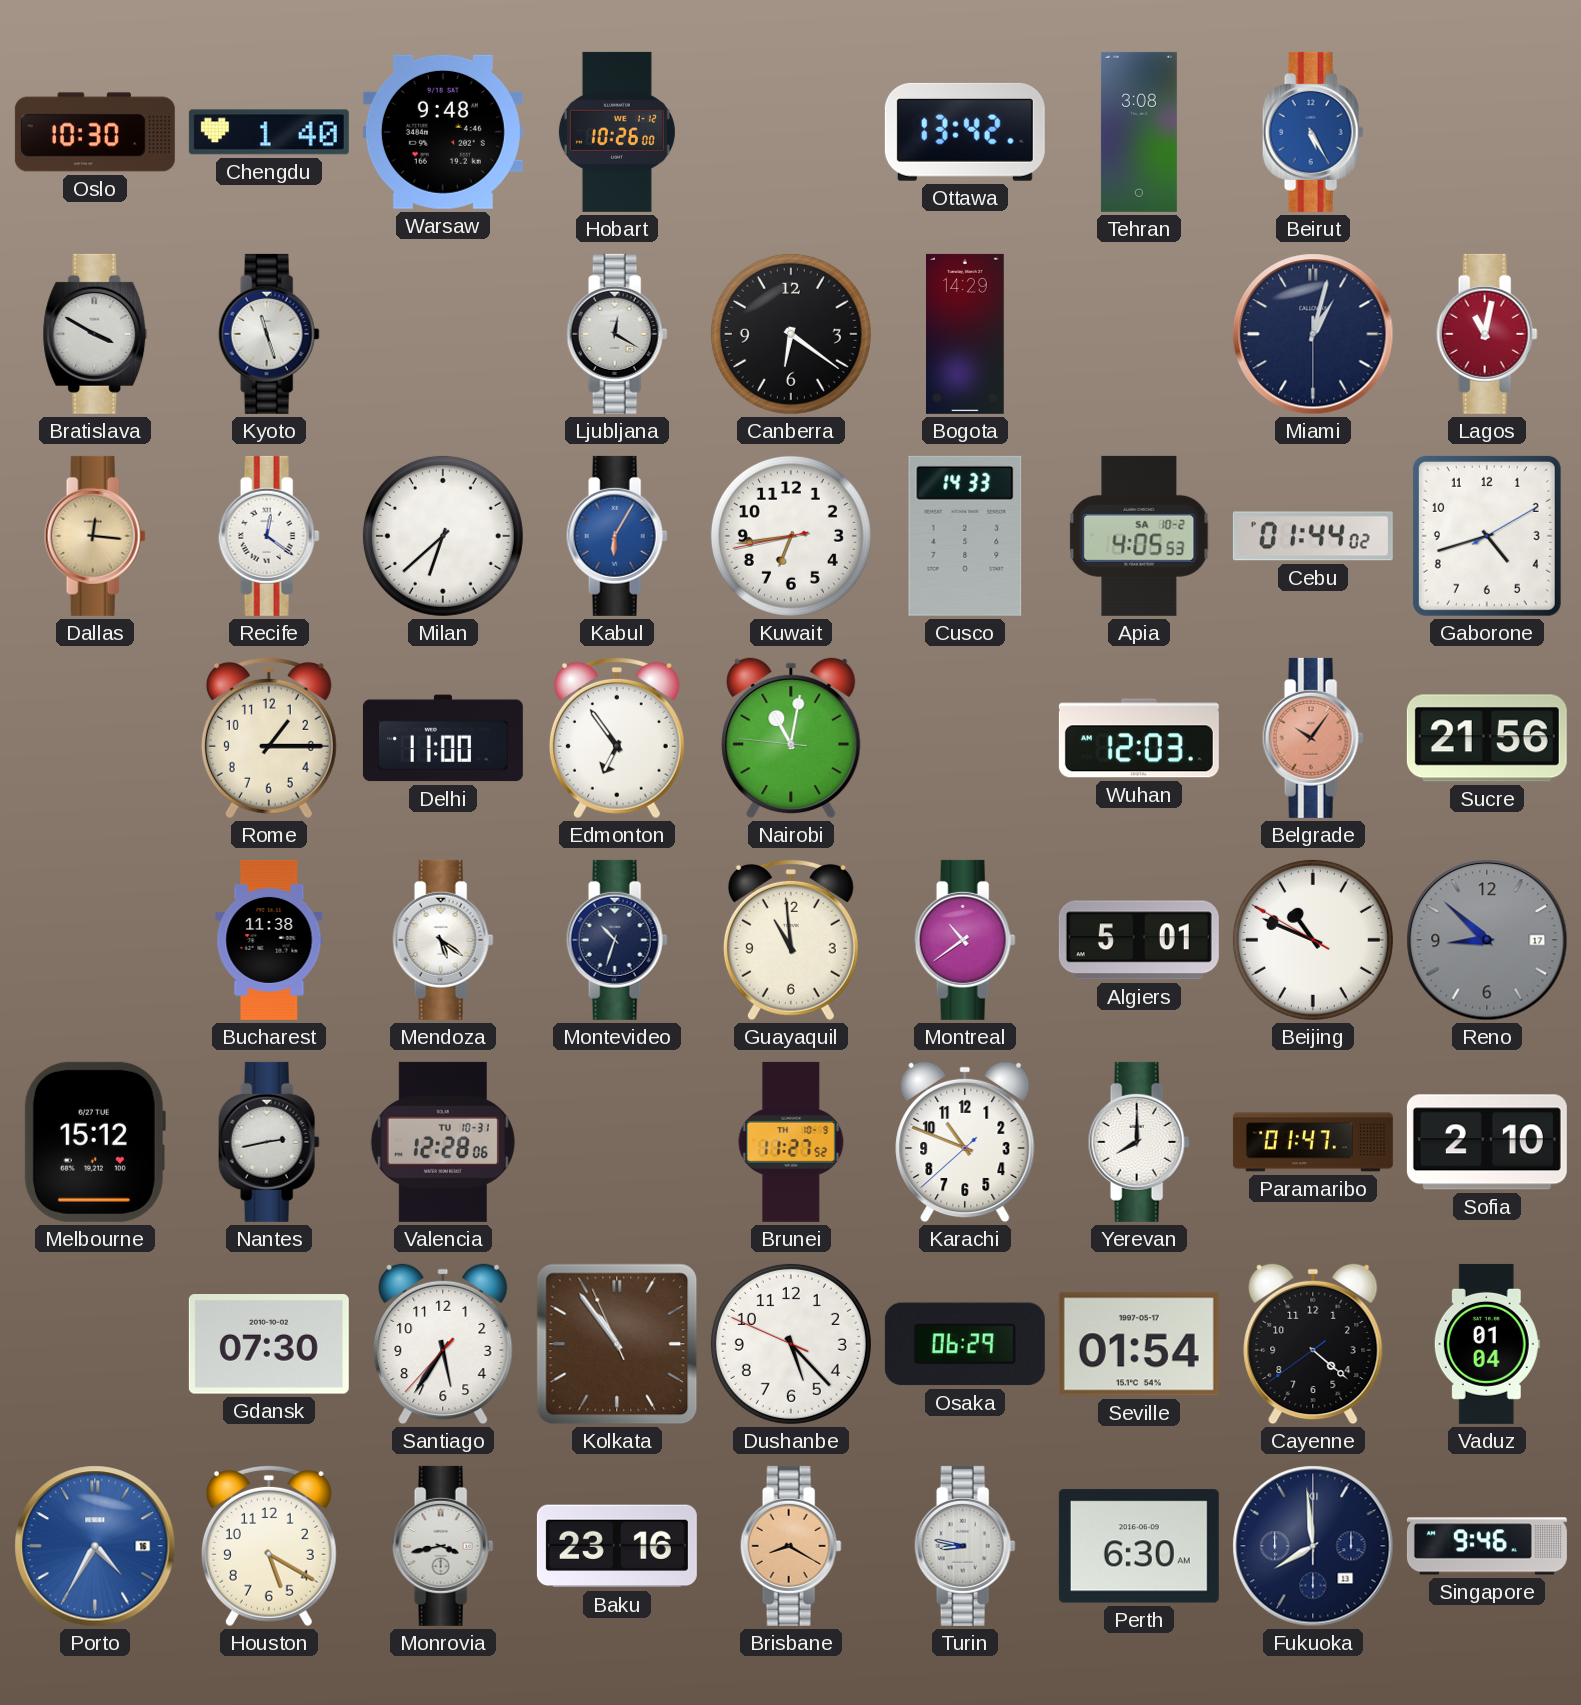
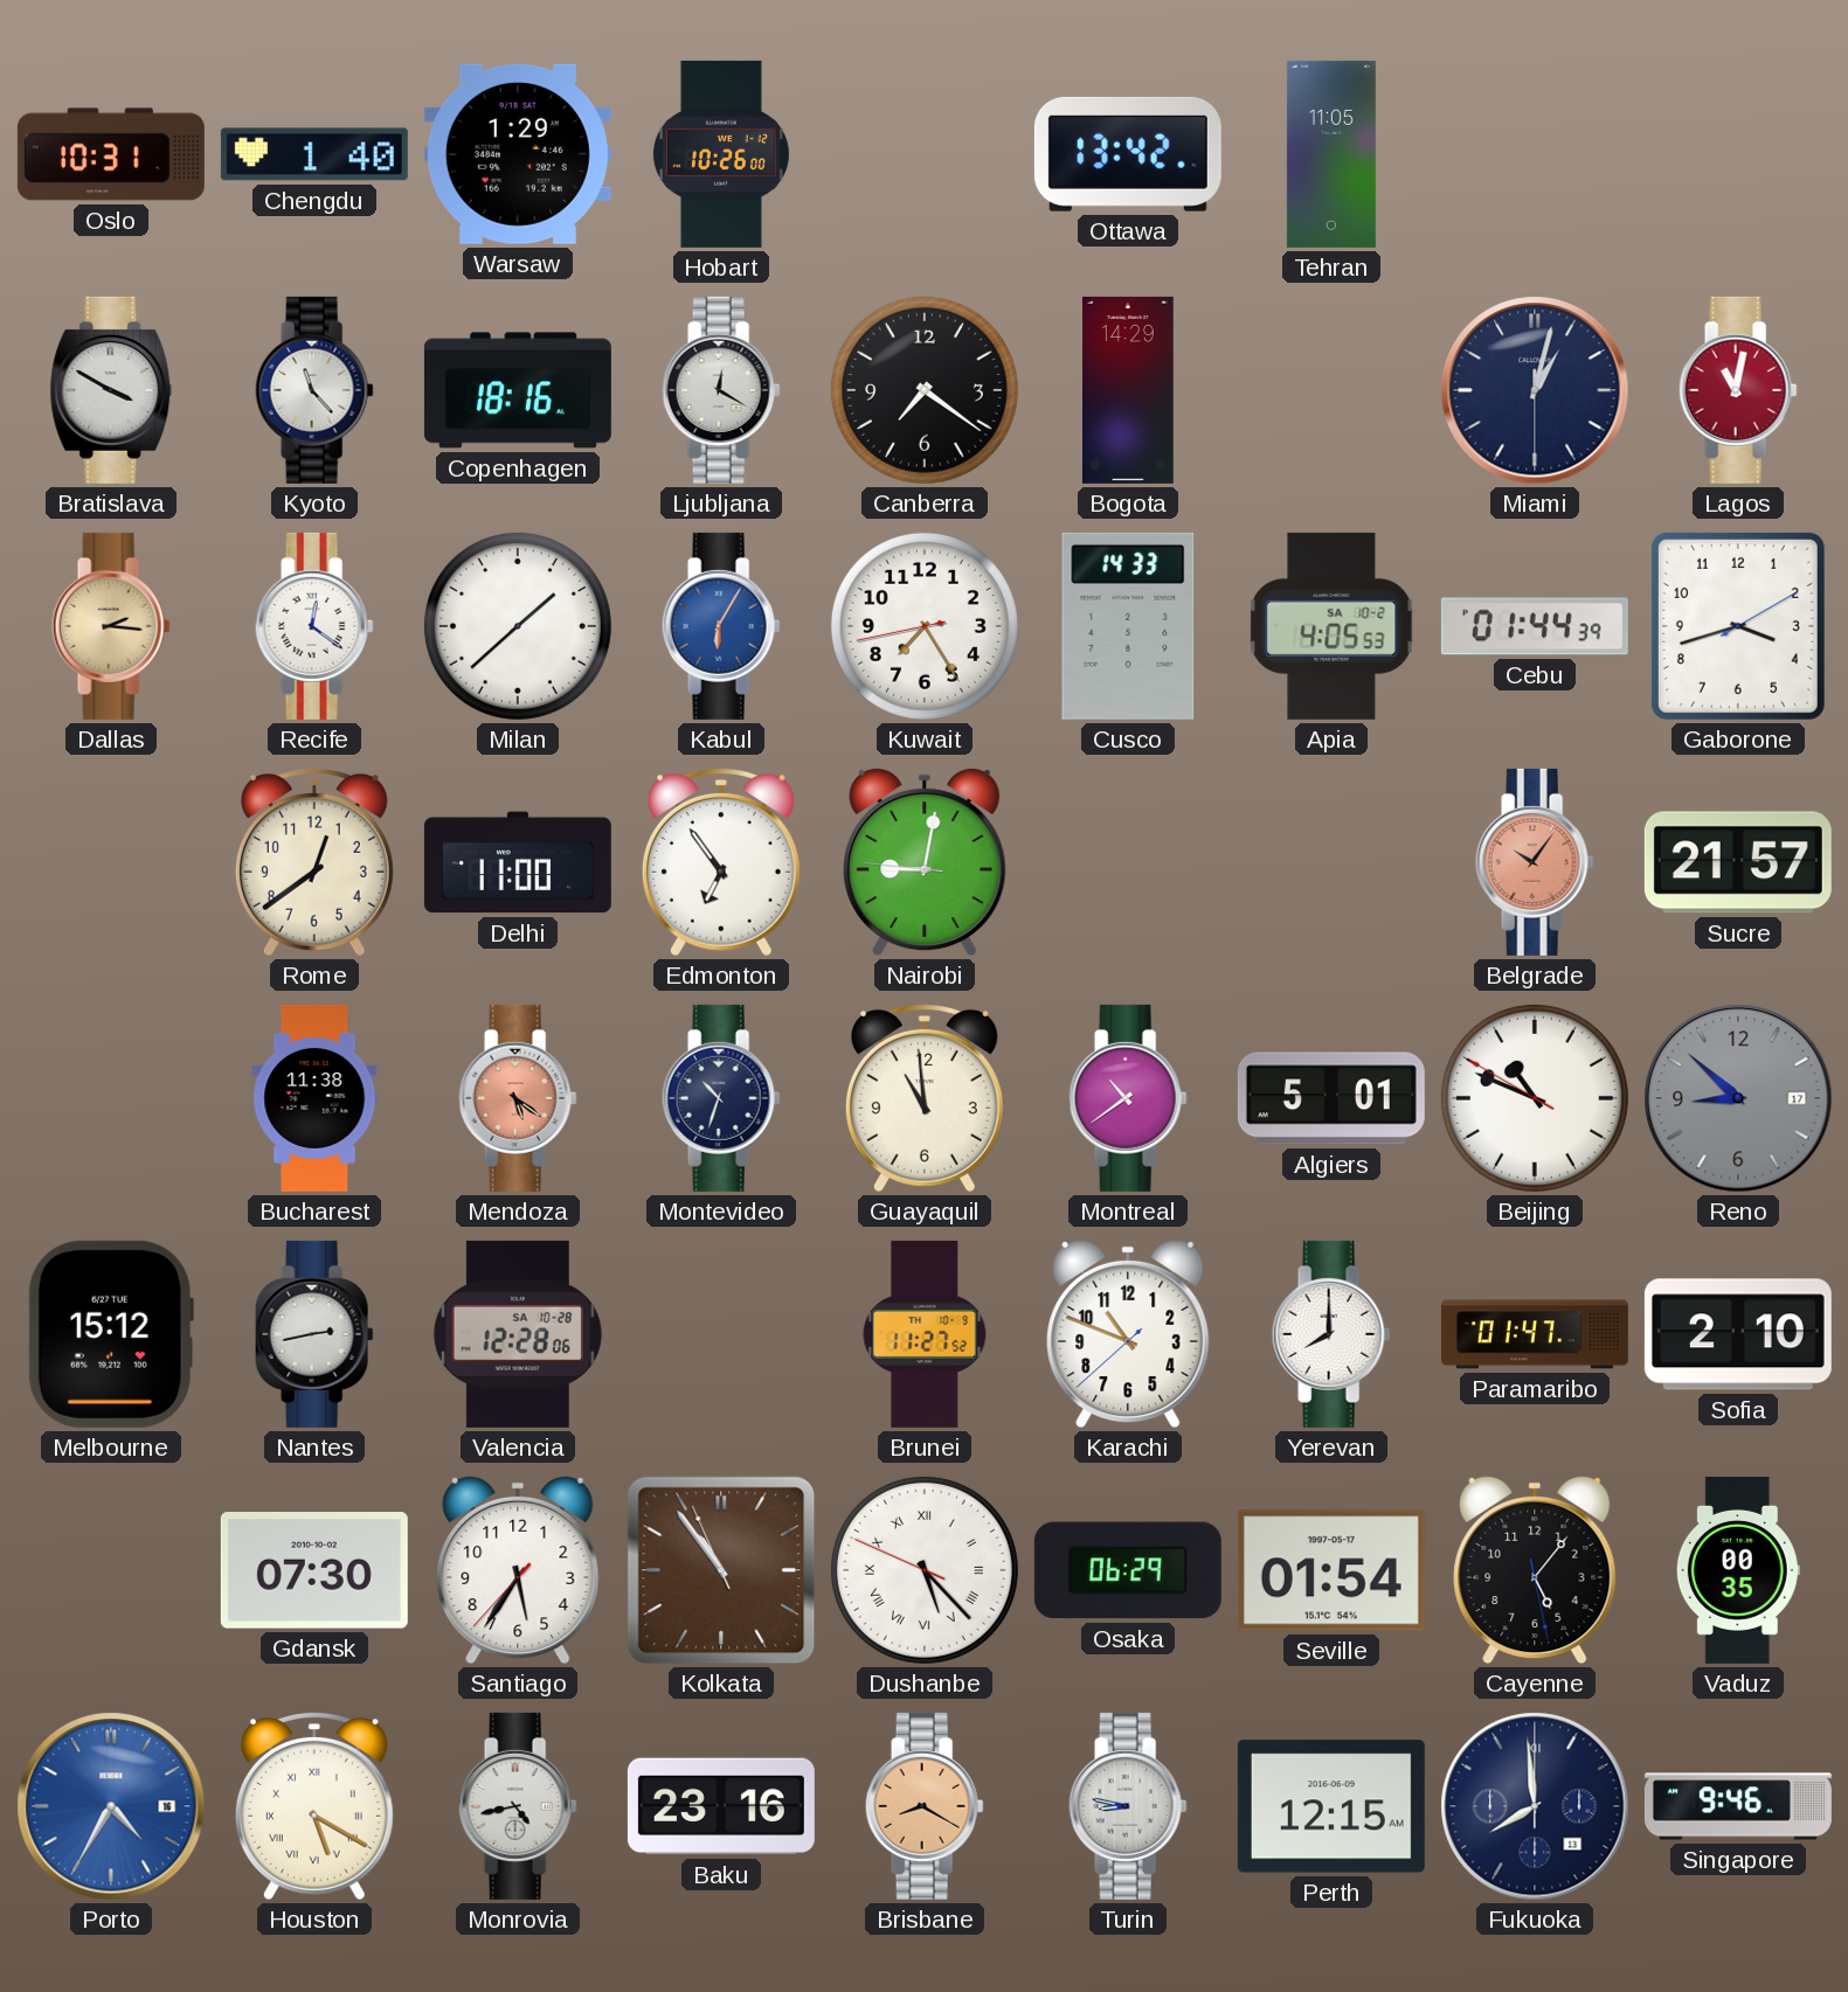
Oslo: 10:30 -> 10:31 (111, 154)
Warsaw: 9:48 -> 1:29 (518, 154)
Tehran: 3:08 -> 11:05 (1331, 154)
Beirut: 5:25 -> none (1313, 132)
Kyoto: 11:27 -> 11:23 (314, 390)
Copenhagen: none -> 18:16 (518, 390)
Canberra: 6:21 -> 7:21 (925, 390)
Dallas: 12:16 -> 2:16 (111, 626)
Milan: 6:38 -> 1:38 (518, 626)
Kuwait: 6:43 -> 7:24 (925, 626)
Cebu: 01:44:02 -> 01:44:39 (1535, 626)
Gaborone: 4:42 -> 3:42 (1738, 626)
Rome: 1:15 -> 12:39 (314, 862)
Nairobi: 11:01 -> 9:01 (925, 862)
Wuhan: 12:03 -> none (1139, 738)
Sucre: 21:56 -> 21:57 (1738, 862)
Mendoza dial: white -> salmon (518, 1098)
Valencia date: TU 10-31 -> SA 10-28 (518, 1334)
Dushanbe numerals: Arabic -> Roman (925, 1570)
Cayenne: 4:21 -> 5:06 (1535, 1570)
Vaduz: 01:04 -> 00:35 (1738, 1570)
Houston numerals: Arabic -> Roman (314, 1806)
Monrovia: 3:43 -> 4:43 (518, 1806)
Perth: 6:30 -> 12:15 (1331, 1806)
